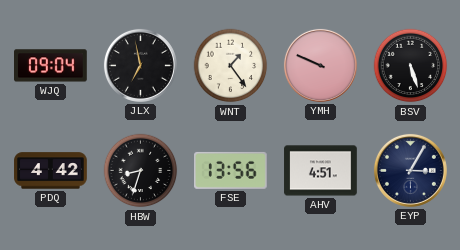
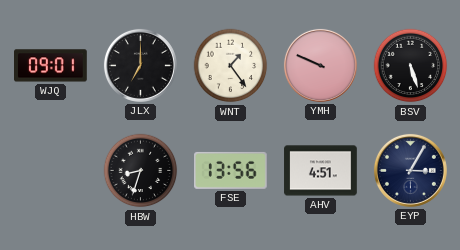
WJQ: 09:04 -> 09:01 (51, 66)
JLX: 6:58 -> 7:00 (140, 65)
PDQ: 4:42 -> none (51, 171)
